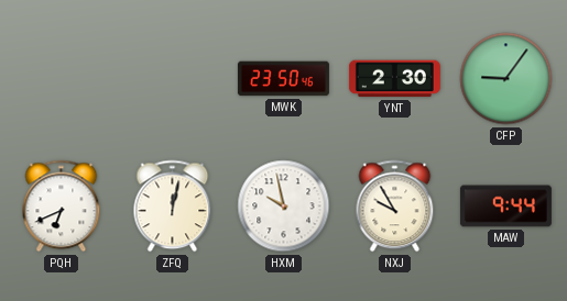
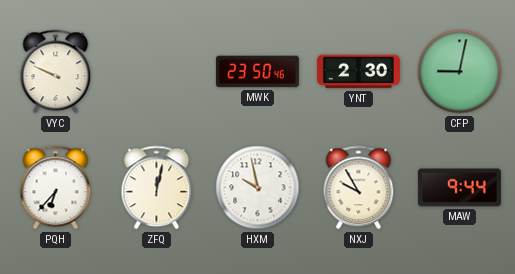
VYC: none -> 9:49 (56, 72)
CFP: 9:06 -> 9:02 (460, 72)
PQH: 6:41 -> 6:37 (56, 188)
